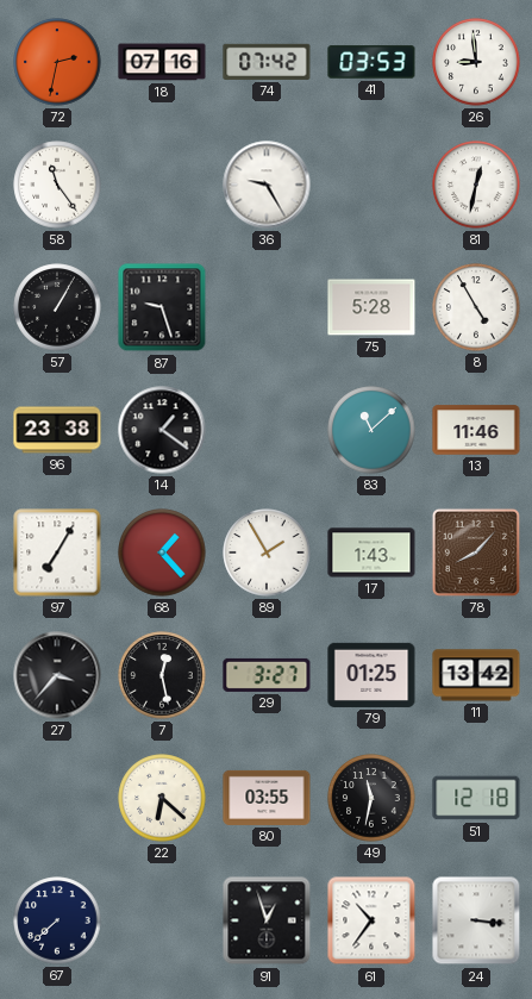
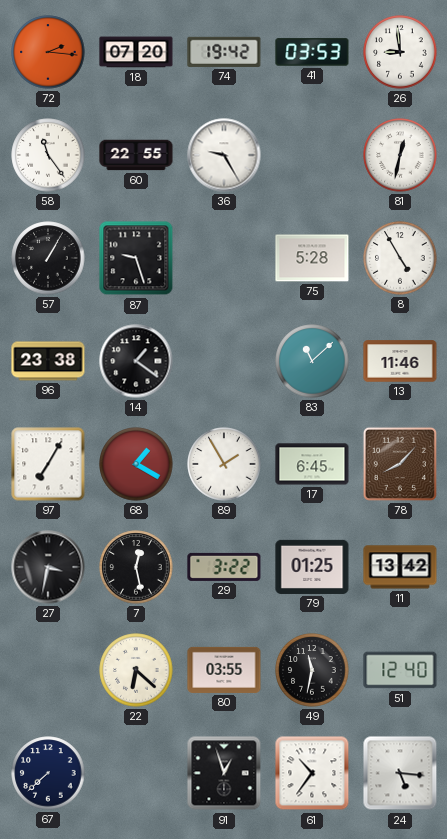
72: 2:32 -> 2:16 (48, 52)
18: 07:16 -> 07:20 (136, 52)
74: 07:42 -> 19:42 (224, 52)
60: none -> 22:55 (136, 155)
68: 1:23 -> 1:20 (136, 464)
17: 1:43 -> 6:45 (312, 464)
27: 3:37 -> 3:32 (48, 567)
29: 3:27 -> 3:22 (224, 567)
51: 12:18 -> 12:40 (400, 670)
24: 3:16 -> 5:16 (400, 773)
